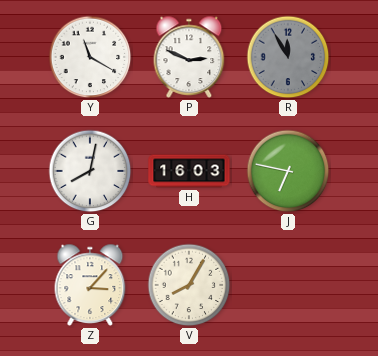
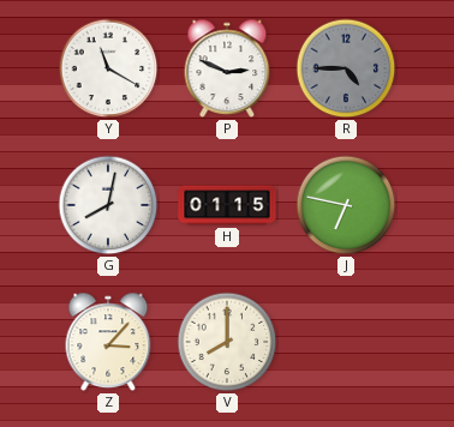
R: 11:55 -> 4:45 (346, 68)
H: 16:03 -> 01:15 (227, 205)
V: 8:05 -> 8:00 (227, 342)
